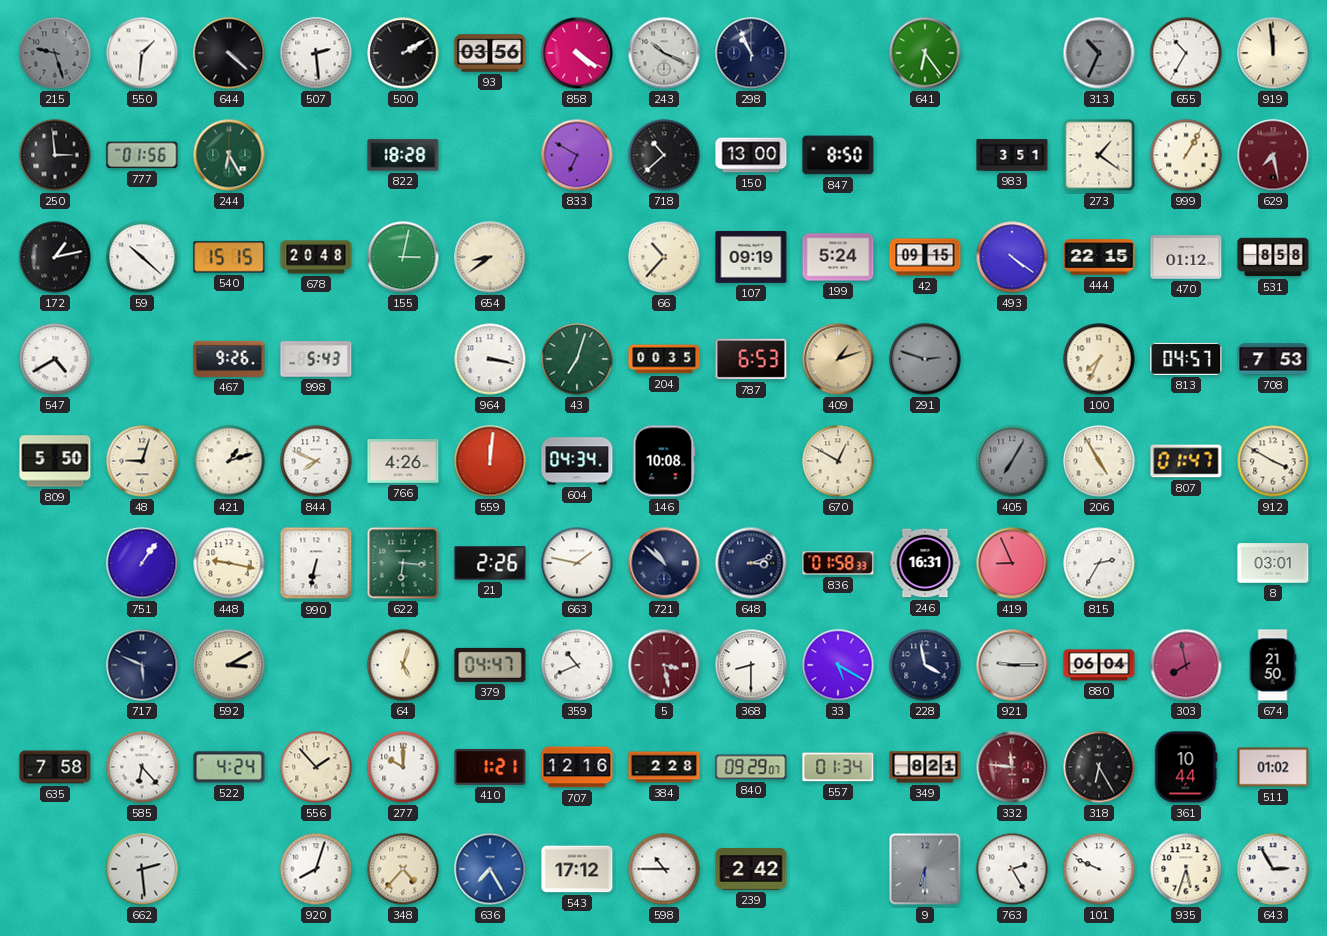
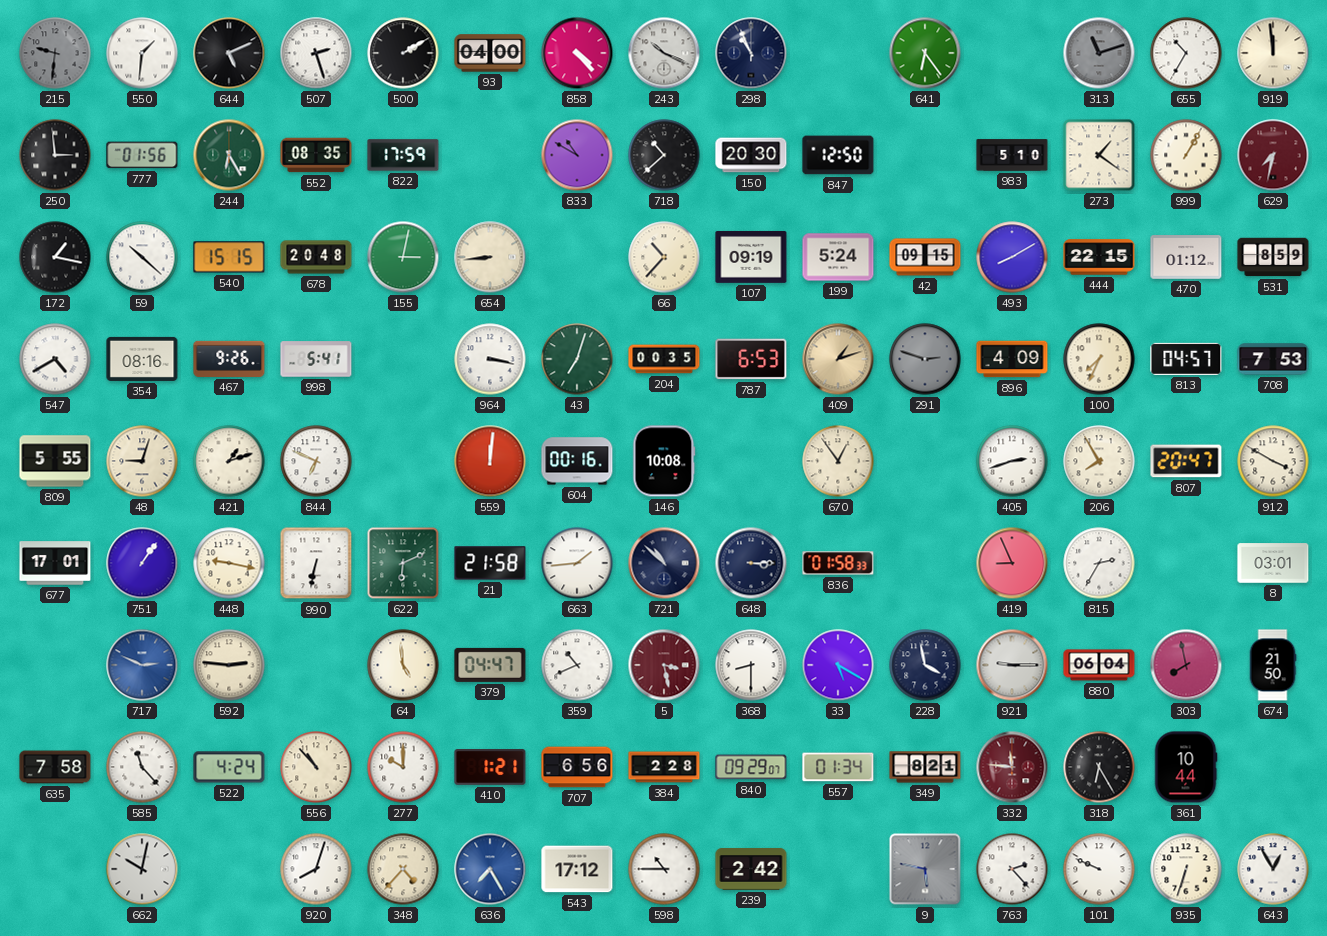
215: 9:27 -> 9:31 (55, 53)
644: 4:22 -> 5:11 (229, 53)
507: 2:29 -> 2:27 (316, 53)
93: 03:56 -> 04:00 (490, 53)
858: 4:21 -> 4:23 (577, 53)
313: 10:34 -> 11:12 (1099, 53)
552: none -> 08:35 (316, 155)
822: 18:28 -> 17:59 (403, 155)
833: 6:50 -> 10:50 (577, 155)
150: 13:00 -> 20:30 (751, 155)
847: 8:50 -> 12:50 (838, 155)
983: 3:51 -> 5:10 (1012, 155)
629: 7:28 -> 7:32 (1273, 155)
172: 1:13 -> 1:17 (55, 257)
654: 8:39 -> 8:44 (490, 257)
493: 4:21 -> 8:10 (1012, 257)
531: 8:58 -> 8:59 (1273, 257)
354: none -> 08:16 (142, 359)
998: 5:43 -> 5:41 (316, 359)
896: none -> 4:09 (1012, 359)
809: 5:50 -> 5:55 (55, 461)
844: 7:49 -> 6:49 (316, 461)
766: 4:26 -> none (403, 462)
604: 04:34 -> 00:16 (577, 461)
670: 12:50 -> 12:54 (838, 461)
405: 7:05 -> 2:42 (1012, 461)
405 dial: grey -> white (1012, 461)
206: 4:55 -> 7:55 (1099, 461)
807: 01:47 -> 20:47 (1186, 461)
677: none -> 17:01 (55, 563)
622: 6:16 -> 6:11 (403, 563)
21: 2:26 -> 21:58 (490, 563)
663: 1:47 -> 1:44 (577, 563)
648: 3:12 -> 3:15 (751, 563)
246: 16:31 -> none (925, 563)
717: 5:49 -> 2:49 (142, 665)
717 dial: navy -> blue (142, 665)
592: 3:10 -> 2:46 (229, 665)
64: 5:03 -> 4:59 (403, 665)
585: 6:23 -> 11:23 (142, 767)
556: 1:53 -> 10:53 (316, 767)
707: 12:16 -> 6:56 (577, 767)
511: 01:02 -> none (1273, 767)
662: 2:29 -> 10:02 (142, 869)
9: 6:30 -> 5:47 (925, 869)
763: 2:25 -> 2:23 (1012, 869)
935: 5:33 -> 6:33 (1186, 869)
643: 2:55 -> 12:55 (1273, 869)
